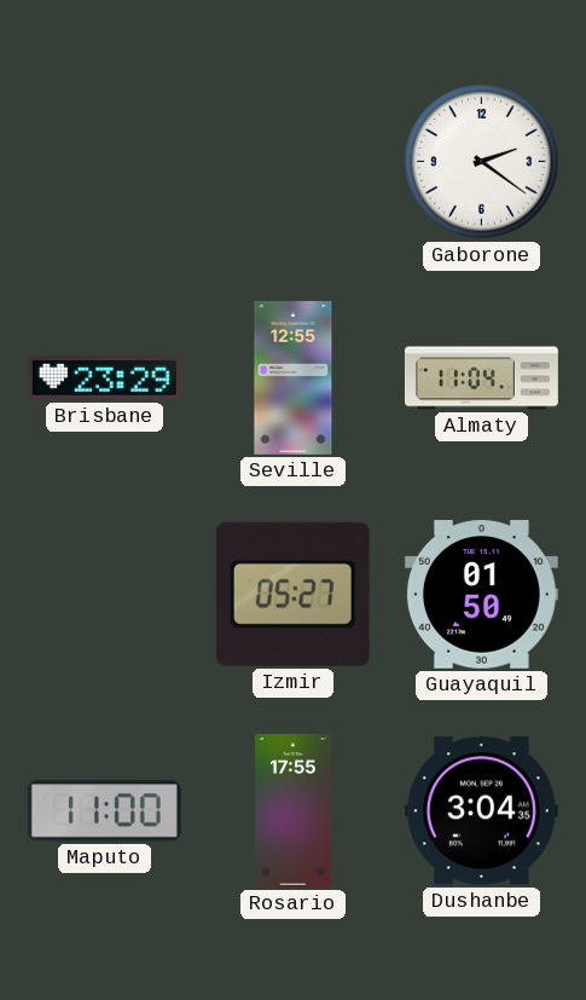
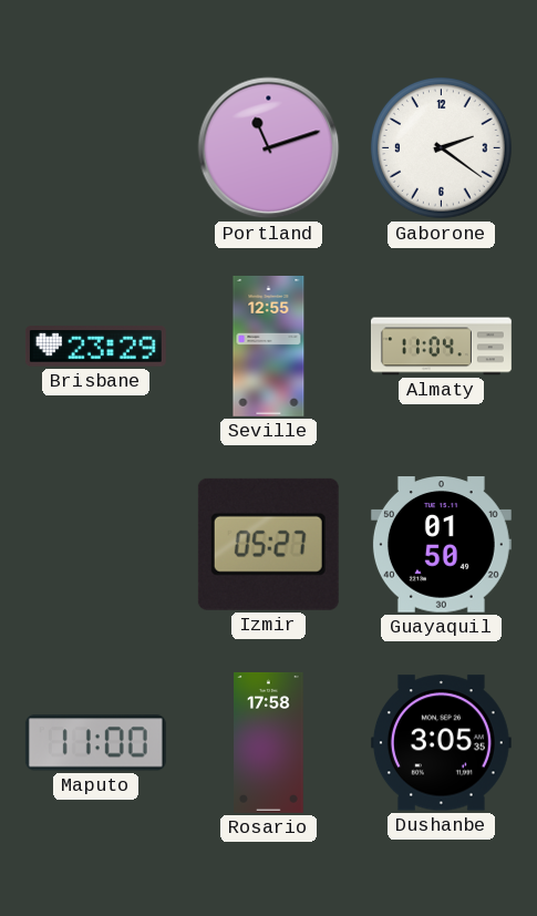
Portland: none -> 11:12 (269, 148)
Rosario: 17:55 -> 17:58 (269, 742)
Dushanbe: 3:04 -> 3:05 (441, 743)
